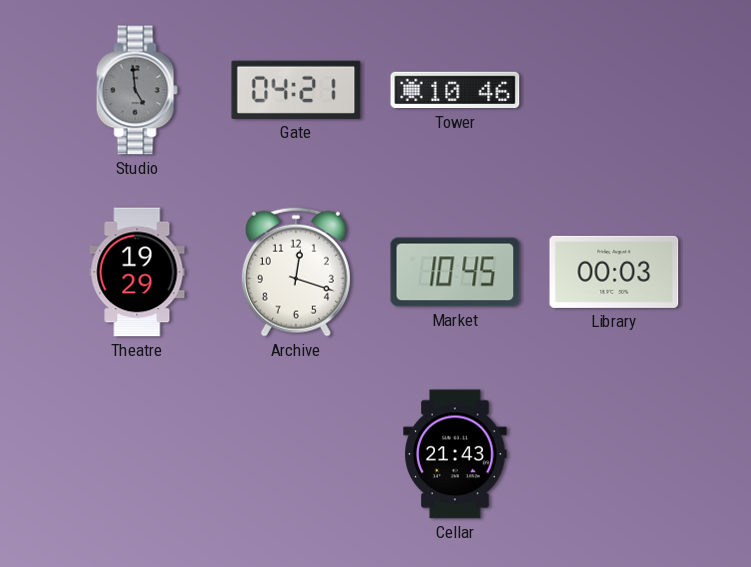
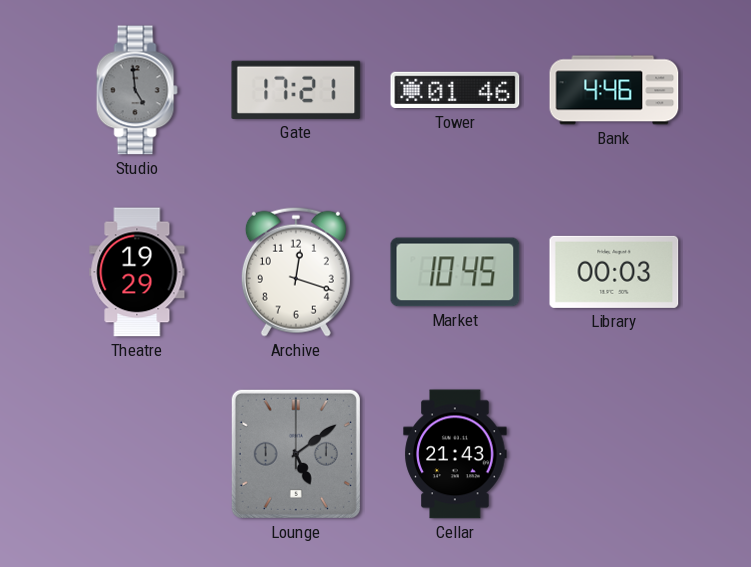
Gate: 04:21 -> 17:21 (296, 90)
Tower: 10:46 -> 01:46 (455, 90)
Bank: none -> 4:46 (614, 90)
Lounge: none -> 5:09 (296, 454)
